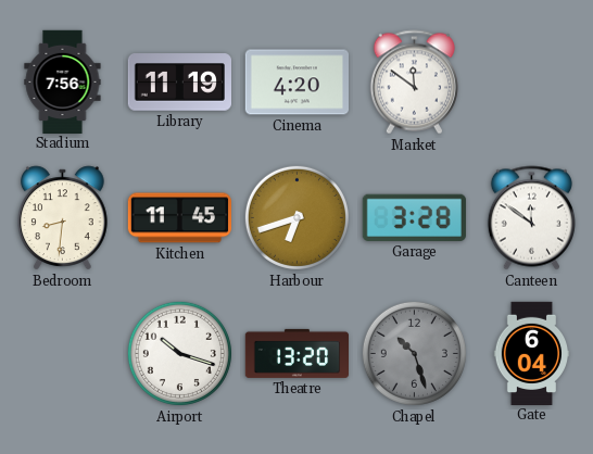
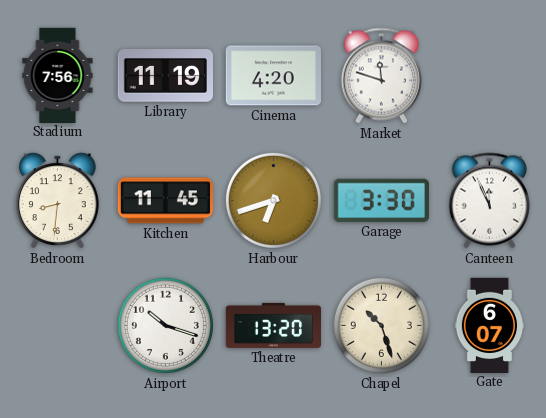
Market: 11:51 -> 11:48 (381, 76)
Garage: 3:28 -> 3:30 (381, 200)
Canteen: 11:51 -> 11:56 (489, 201)
Chapel dial: grey -> cream (381, 325)
Gate: 6:04 -> 6:07 (490, 325)
